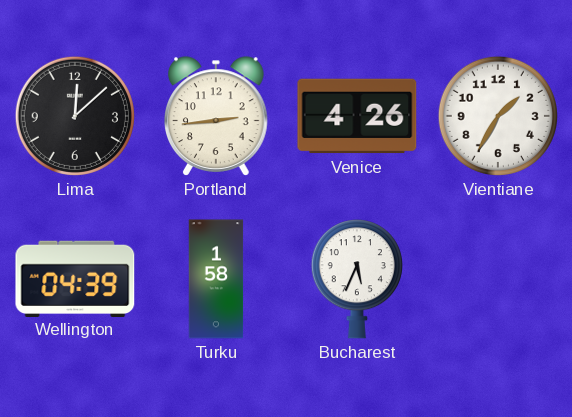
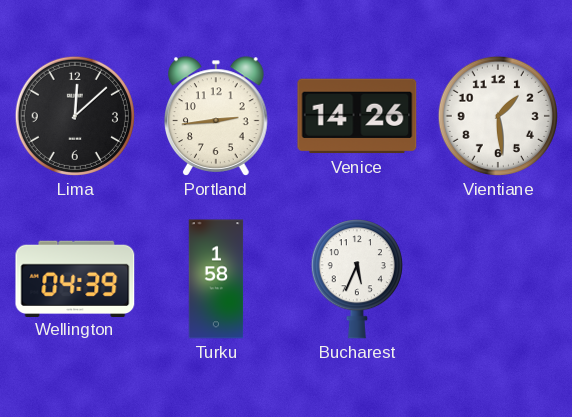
Venice: 4:26 -> 14:26 (357, 116)
Vientiane: 1:35 -> 1:29 (498, 116)
